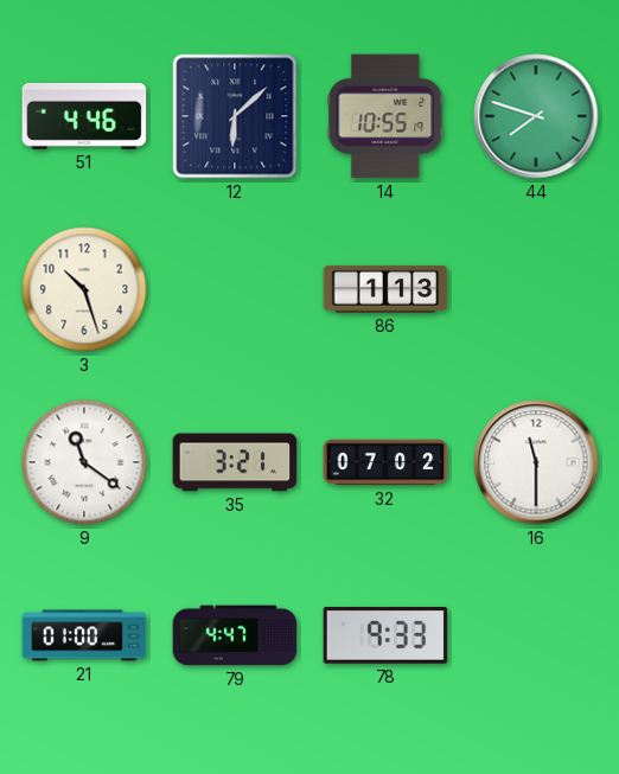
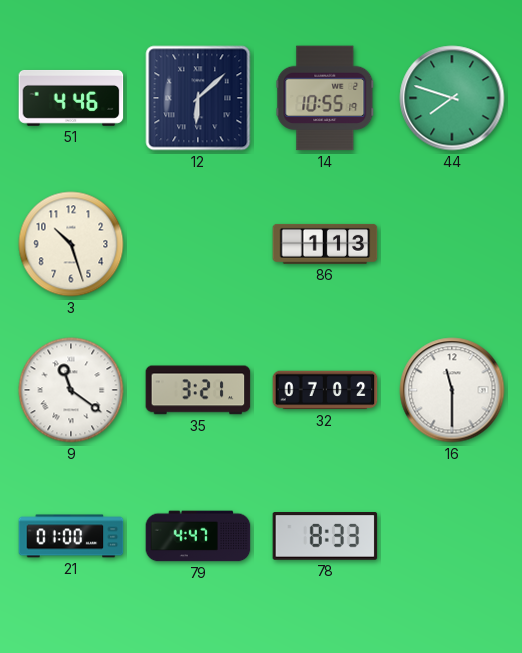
78: 9:33 -> 8:33 (325, 537)
